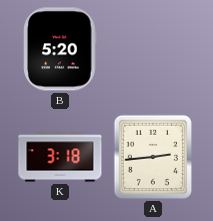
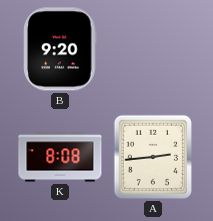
B: 5:20 -> 9:20 (60, 49)
K: 3:18 -> 8:08 (60, 157)
